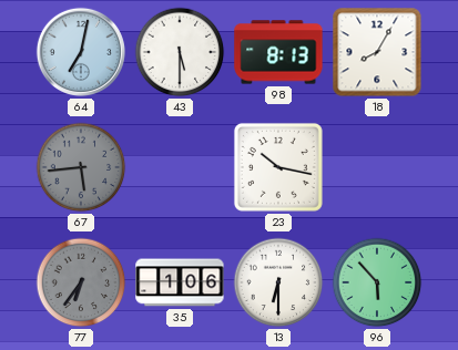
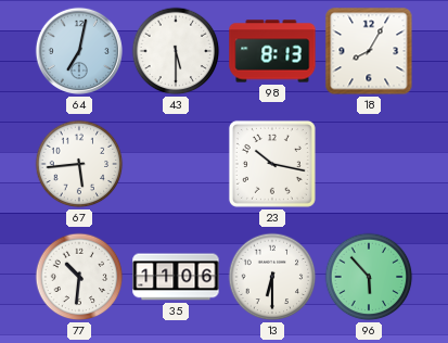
67 dial: grey -> white (79, 164)
77: 6:36 -> 10:31 (79, 277)
77 dial: grey -> white (79, 277)
35: 1:06 -> 11:06 (176, 277)
